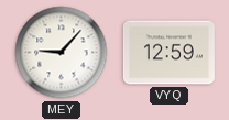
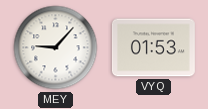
VYQ: 12:59 -> 01:53 (153, 48)
